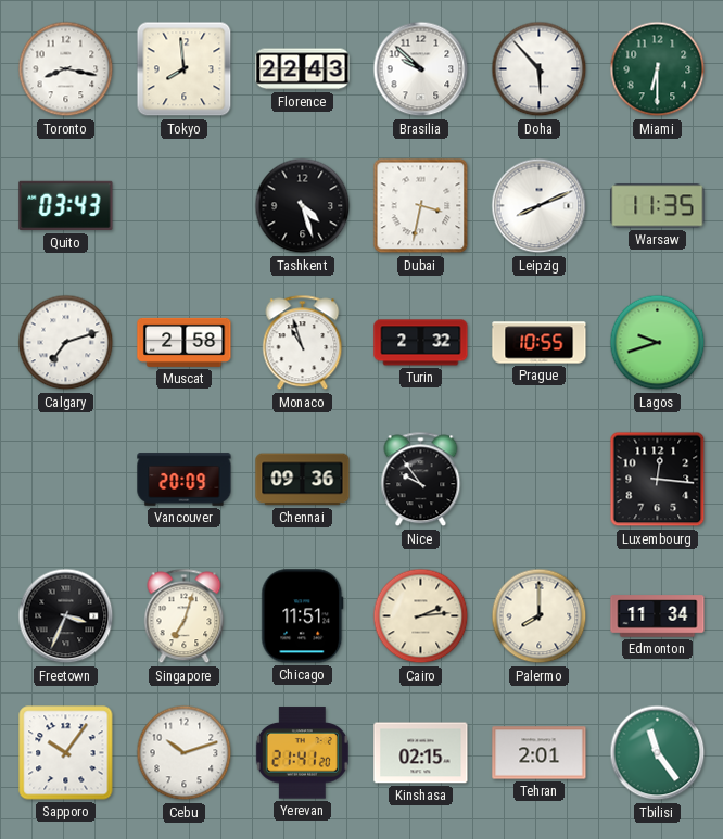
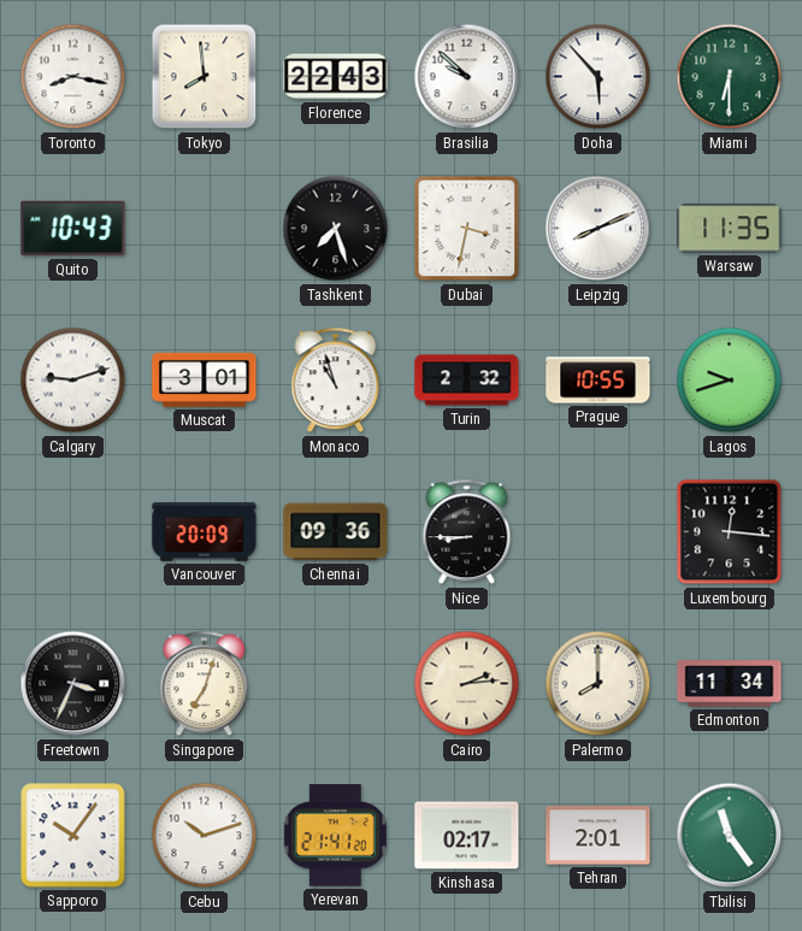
Quito: 03:43 -> 10:43 (73, 229)
Tashkent: 4:27 -> 7:27 (336, 229)
Calgary: 7:12 -> 9:12 (73, 381)
Muscat: 2:58 -> 3:01 (205, 379)
Nice: 9:54 -> 8:45 (467, 532)
Chicago: 11:51 -> none (303, 616)
Kinshasa: 02:15 -> 02:17 (467, 836)
